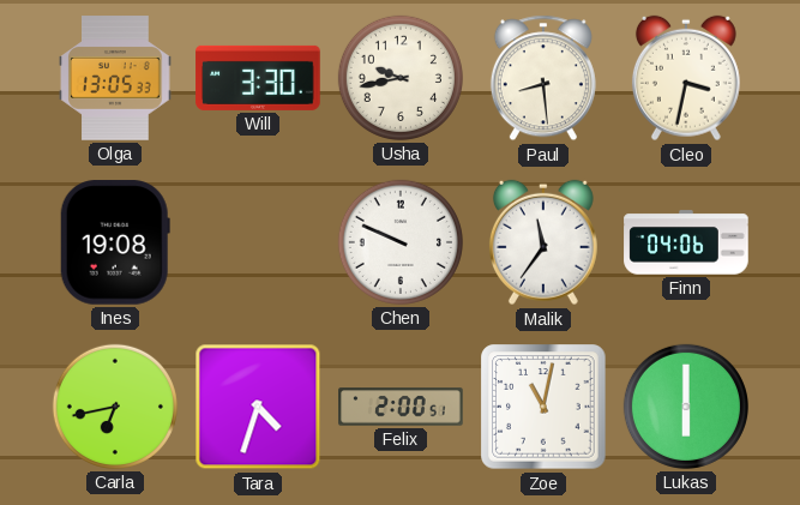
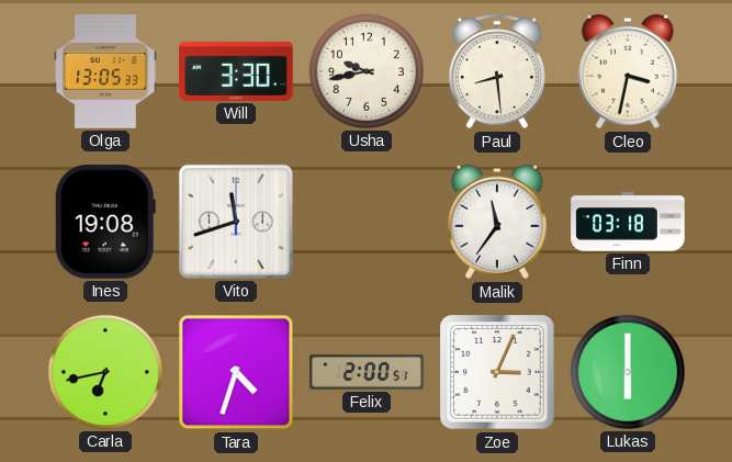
Vito: none -> 11:42 (236, 222)
Chen: 9:49 -> none (401, 242)
Finn: 04:06 -> 03:18 (628, 222)
Zoe: 11:02 -> 3:04 (497, 372)
